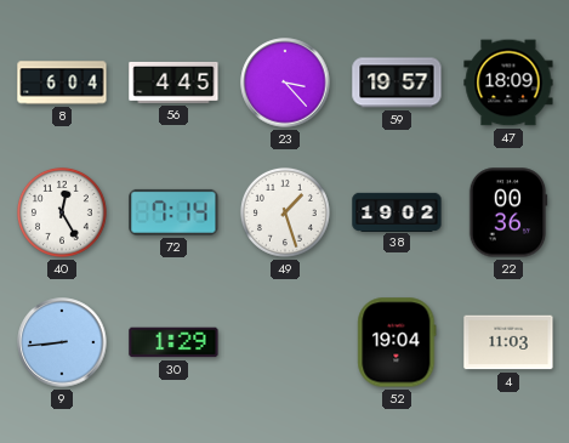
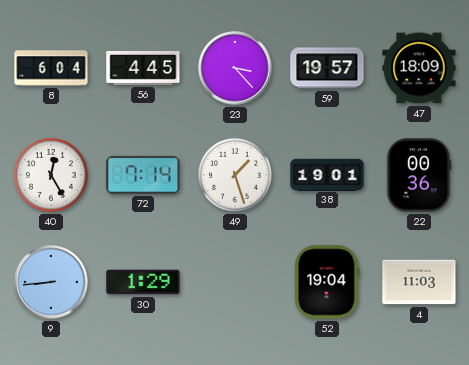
38: 19:02 -> 19:01 (327, 174)
